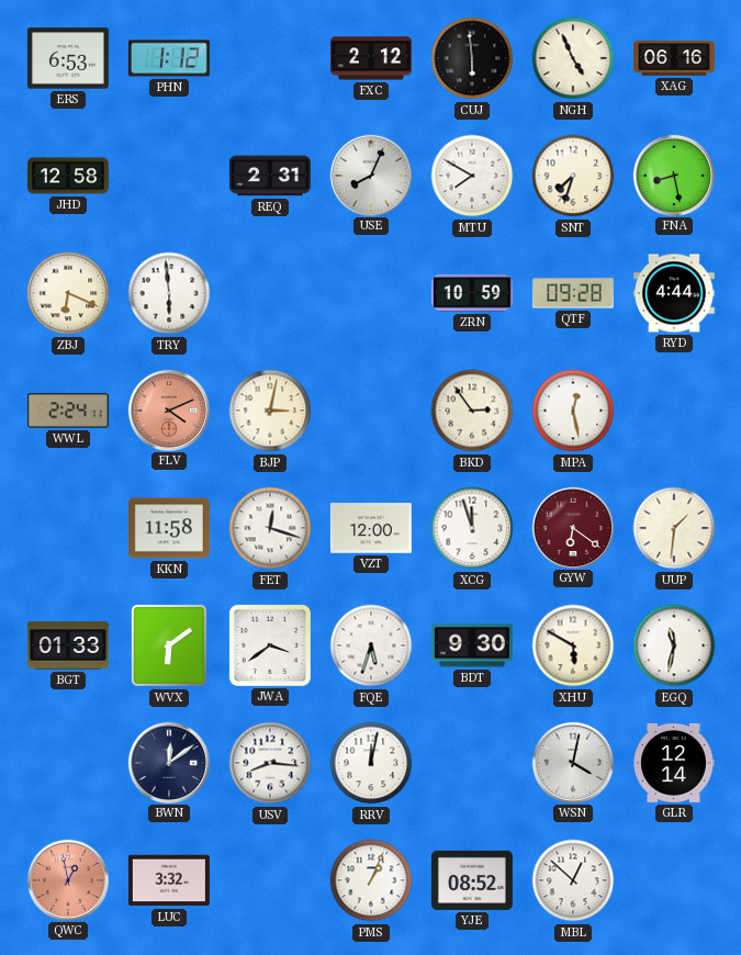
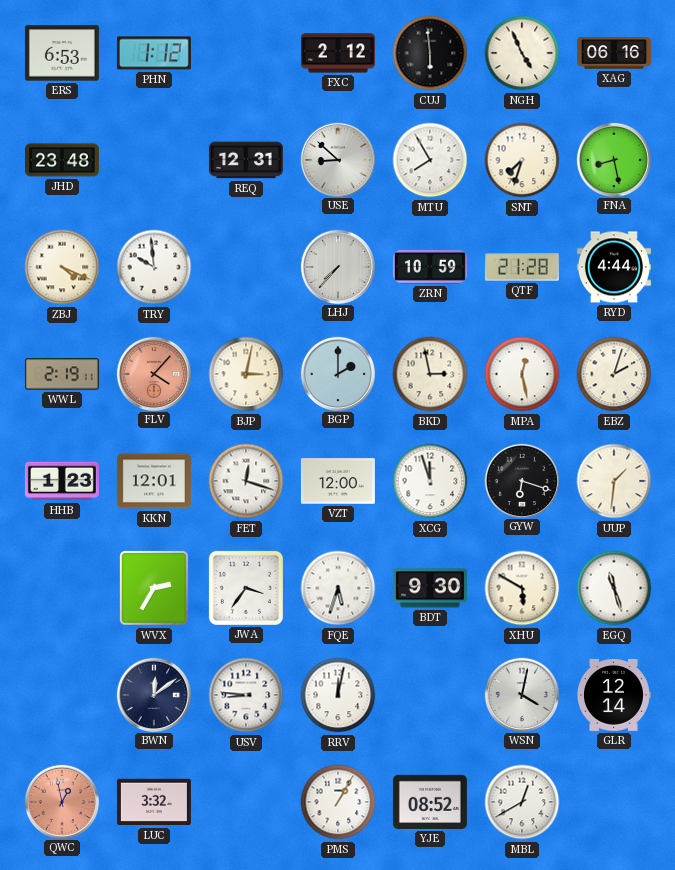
JHD: 12:58 -> 23:48 (62, 160)
REQ: 2:31 -> 12:31 (246, 160)
USE: 8:04 -> 8:52 (337, 159)
MTU: 7:50 -> 7:55 (430, 160)
ZBJ: 6:19 -> 4:19 (62, 267)
TRY: 5:59 -> 9:59 (154, 267)
LHJ: none -> 7:37 (337, 266)
QTF: 09:28 -> 21:28 (522, 267)
WWL: 2:24 -> 2:19 (62, 374)
FLV: 4:11 -> 4:07 (153, 373)
BGP: none -> 2:00 (337, 373)
BKD: 2:54 -> 2:58 (430, 374)
EBZ: none -> 2:03 (614, 374)
HHB: none -> 1:23 (62, 481)
KKN: 11:58 -> 12:01 (154, 481)
GYW: 6:21 -> 6:18 (521, 480)
GYW dial: burgundy -> black (521, 480)
BGT: 01:33 -> none (68, 645)
WVX: 6:09 -> 2:35 (154, 588)
JWA: 3:39 -> 3:36 (246, 588)
EGQ: 11:32 -> 11:27 (614, 588)
USV: 8:16 -> 8:46 (246, 695)
PMS: 1:04 -> 1:05 (338, 802)
MBL: 12:52 -> 12:40 (522, 802)
